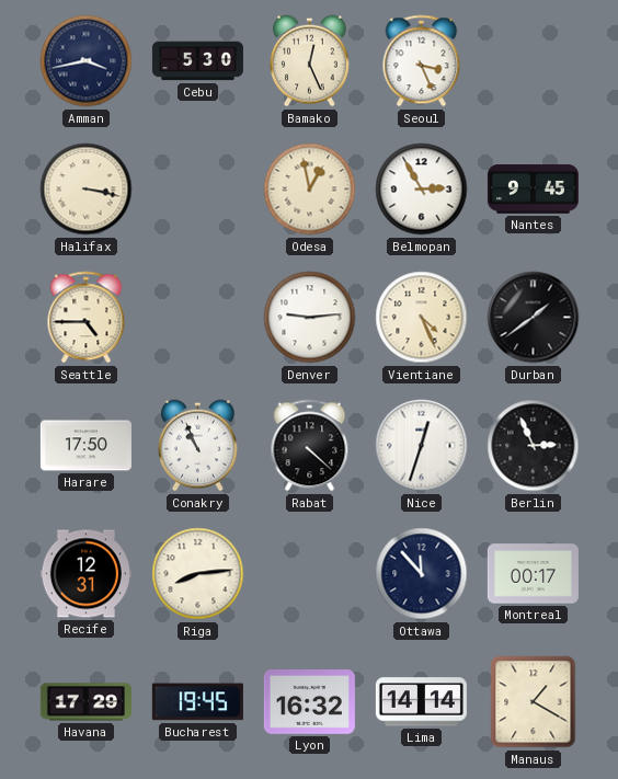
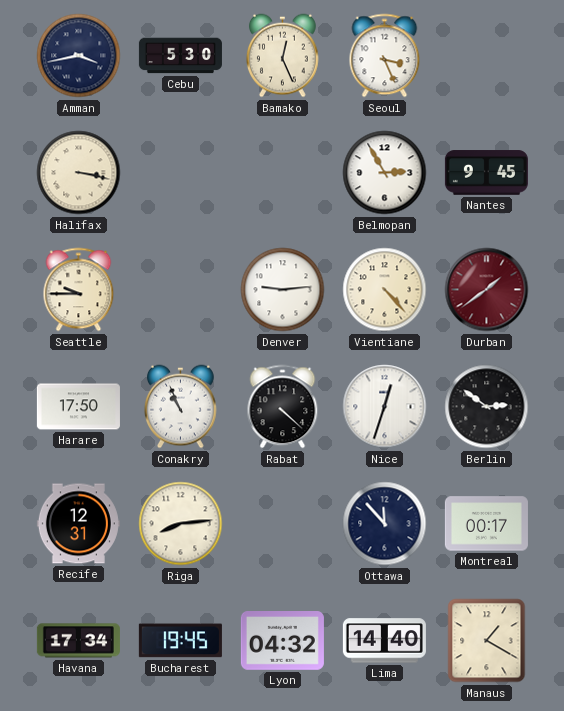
Odesa: 12:58 -> none (310, 190)
Seattle: 4:45 -> 9:45 (79, 290)
Vientiane: 4:26 -> 4:23 (385, 290)
Durban dial: black -> burgundy (487, 290)
Berlin: 2:56 -> 2:51 (487, 407)
Havana: 17:29 -> 17:34 (78, 641)
Lyon: 16:32 -> 04:32 (282, 641)
Lima: 14:14 -> 14:40 (384, 641)
